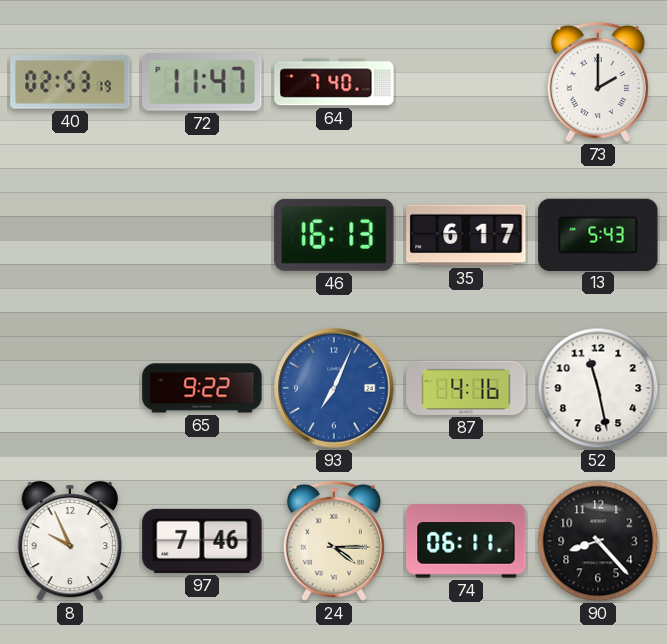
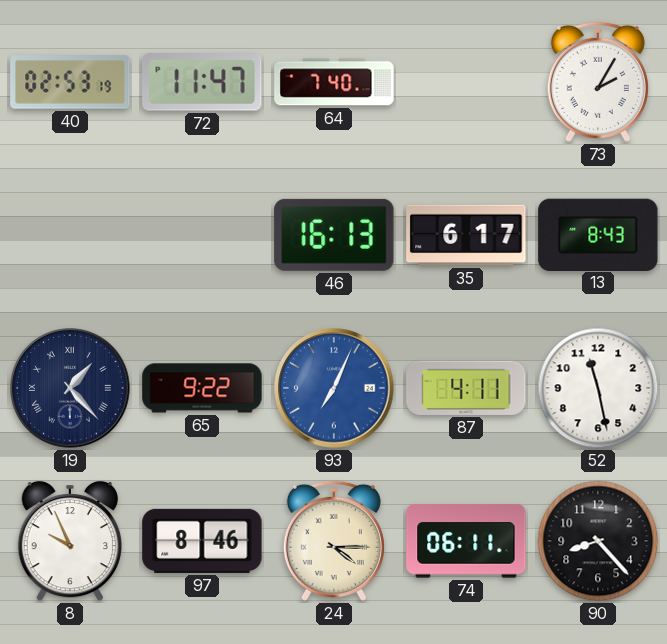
73: 2:00 -> 2:05 (598, 82)
13: 5:43 -> 8:43 (598, 234)
19: none -> 1:23 (70, 388)
87: 4:16 -> 4:11 (466, 388)
97: 7:46 -> 8:46 (202, 541)
